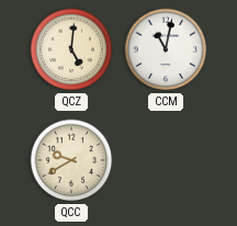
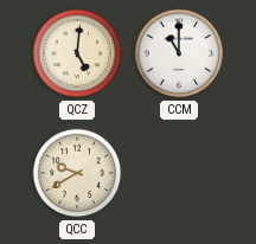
CCM: 11:02 -> 11:00 (179, 53)
